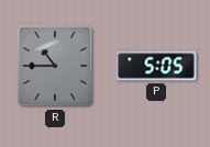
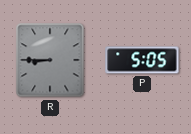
R: 10:45 -> 8:45 (50, 60)
